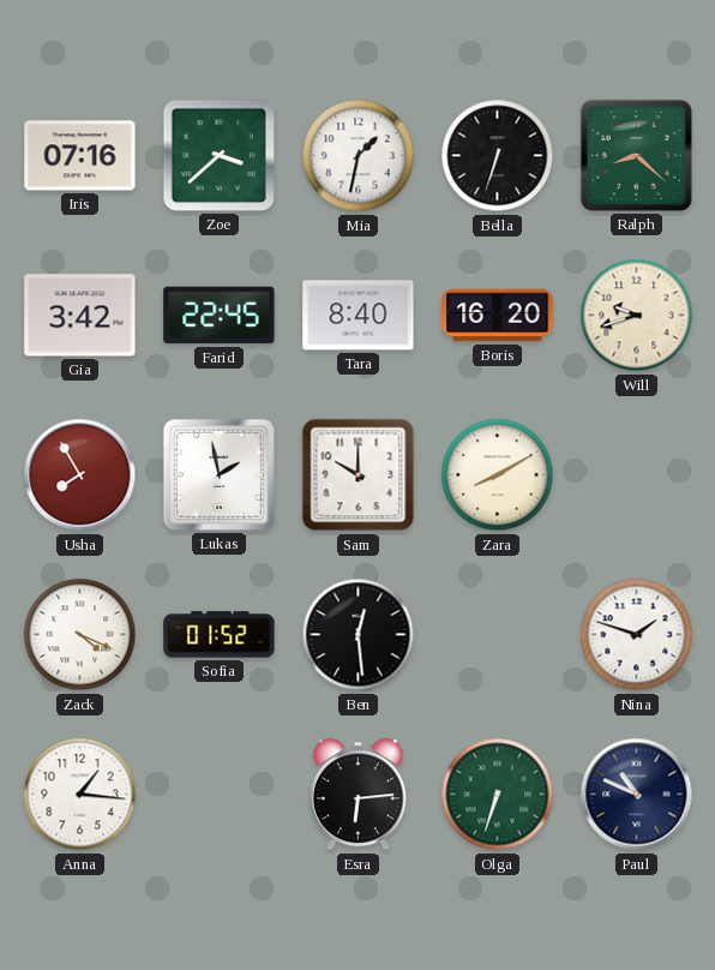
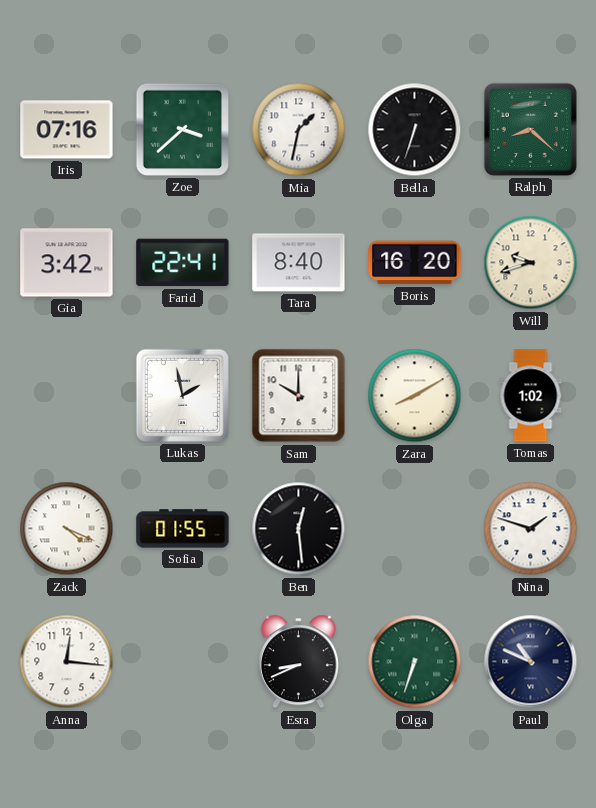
Farid: 22:45 -> 22:41 (183, 263)
Usha: 7:55 -> none (80, 475)
Tomas: none -> 1:02 (531, 396)
Sofia: 01:52 -> 01:55 (183, 529)
Anna: 1:16 -> 12:16 (67, 662)
Esra: 6:14 -> 8:41 (298, 662)
